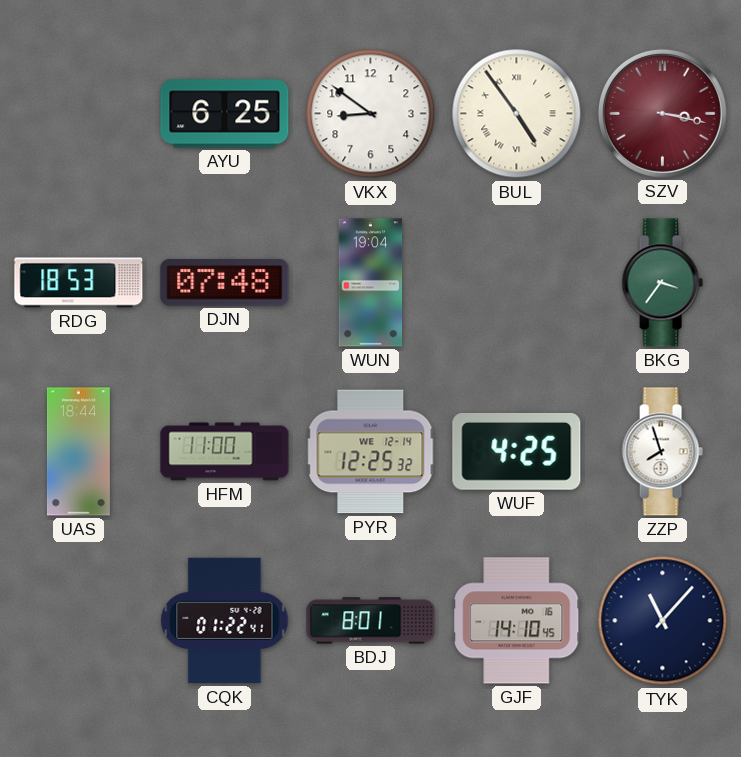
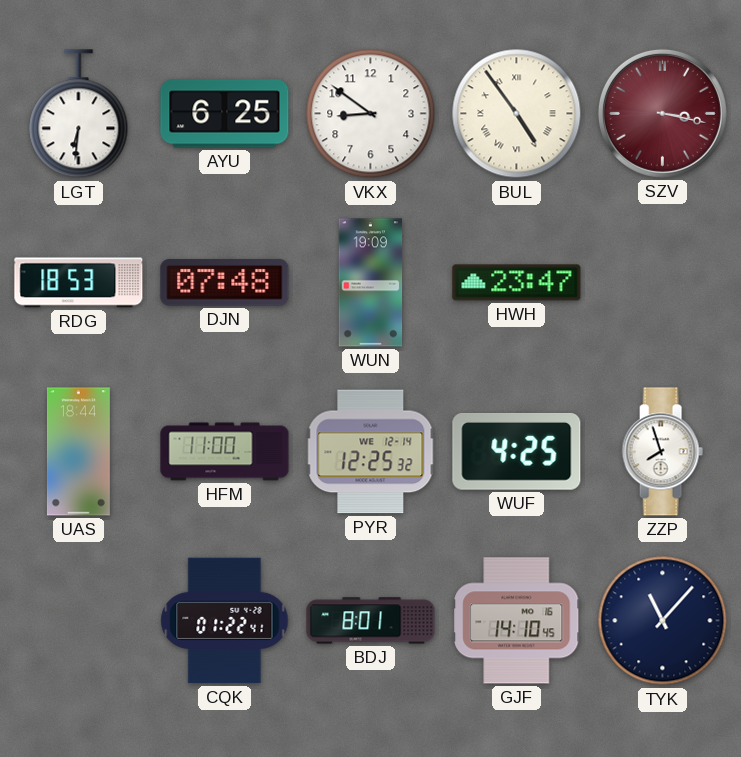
LGT: none -> 6:31 (79, 114)
WUN: 19:04 -> 19:09 (371, 283)
HWH: none -> 23:47 (517, 283)
BKG: 3:36 -> none (662, 283)
